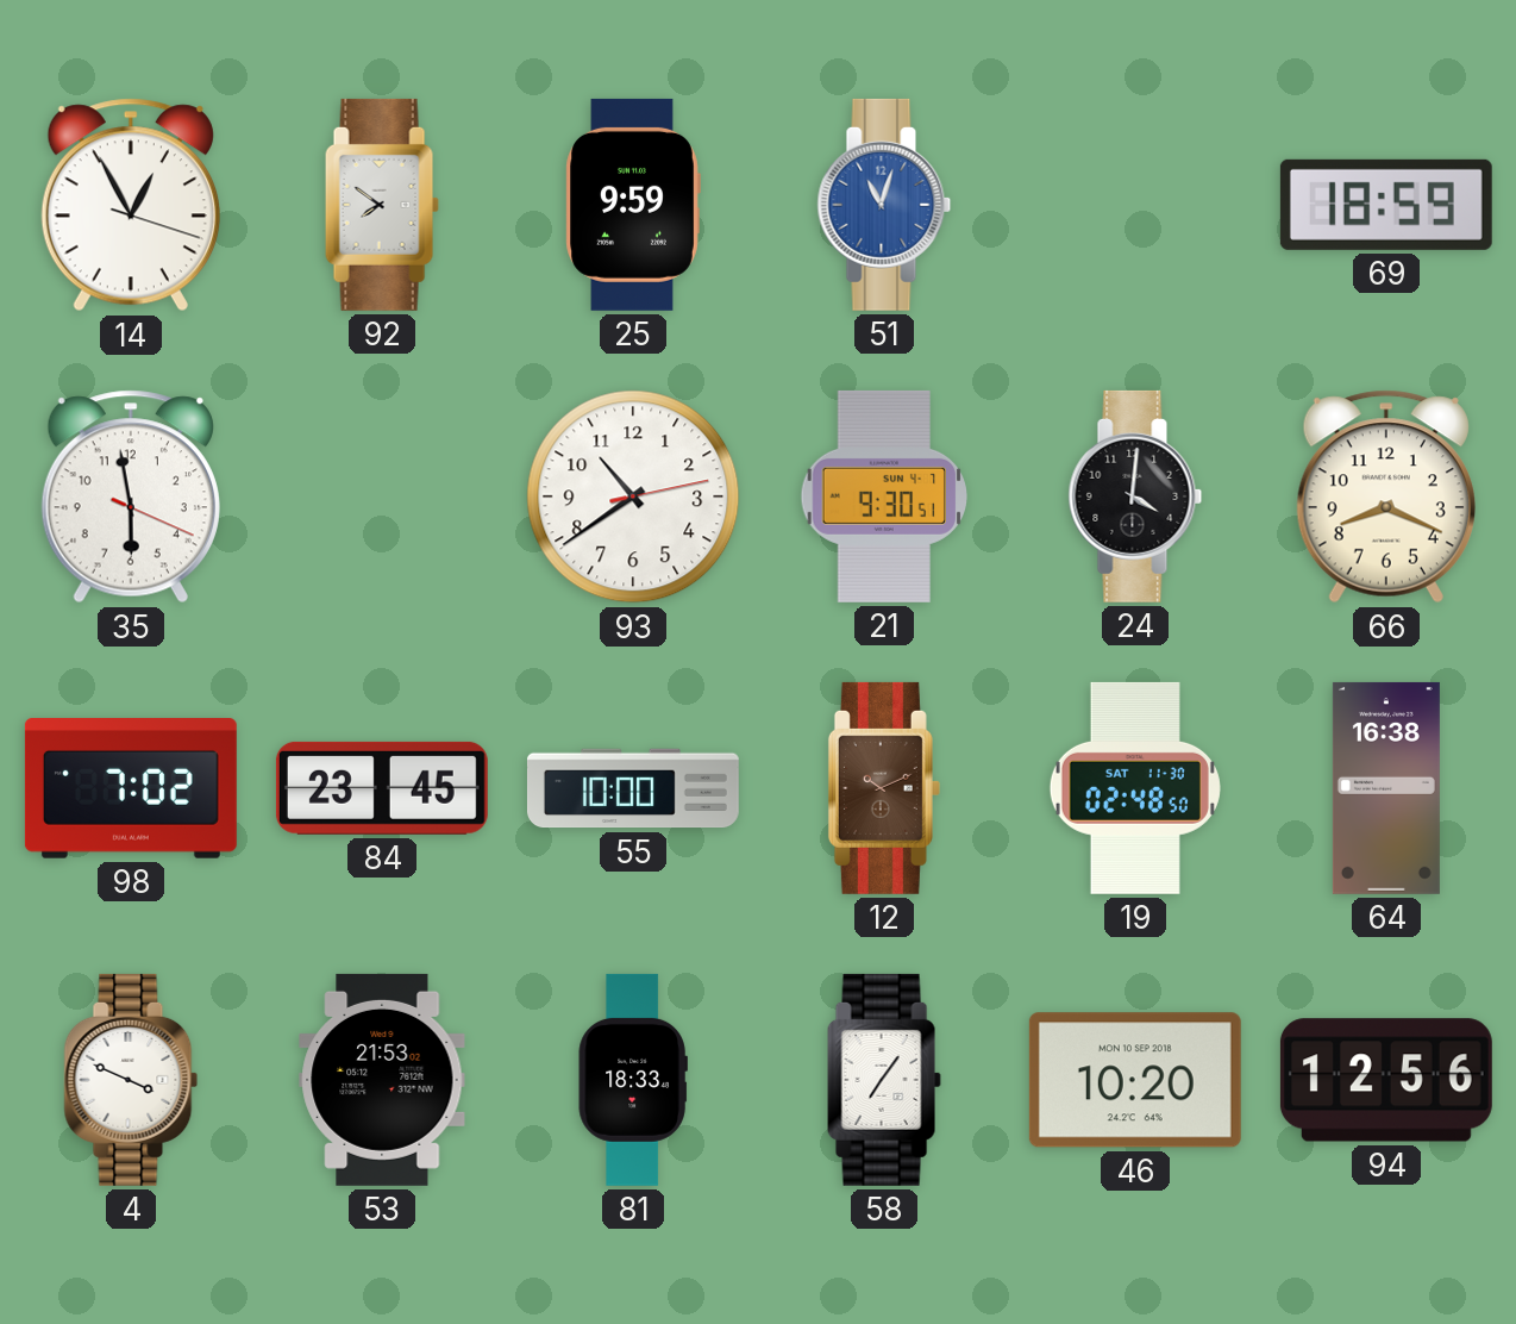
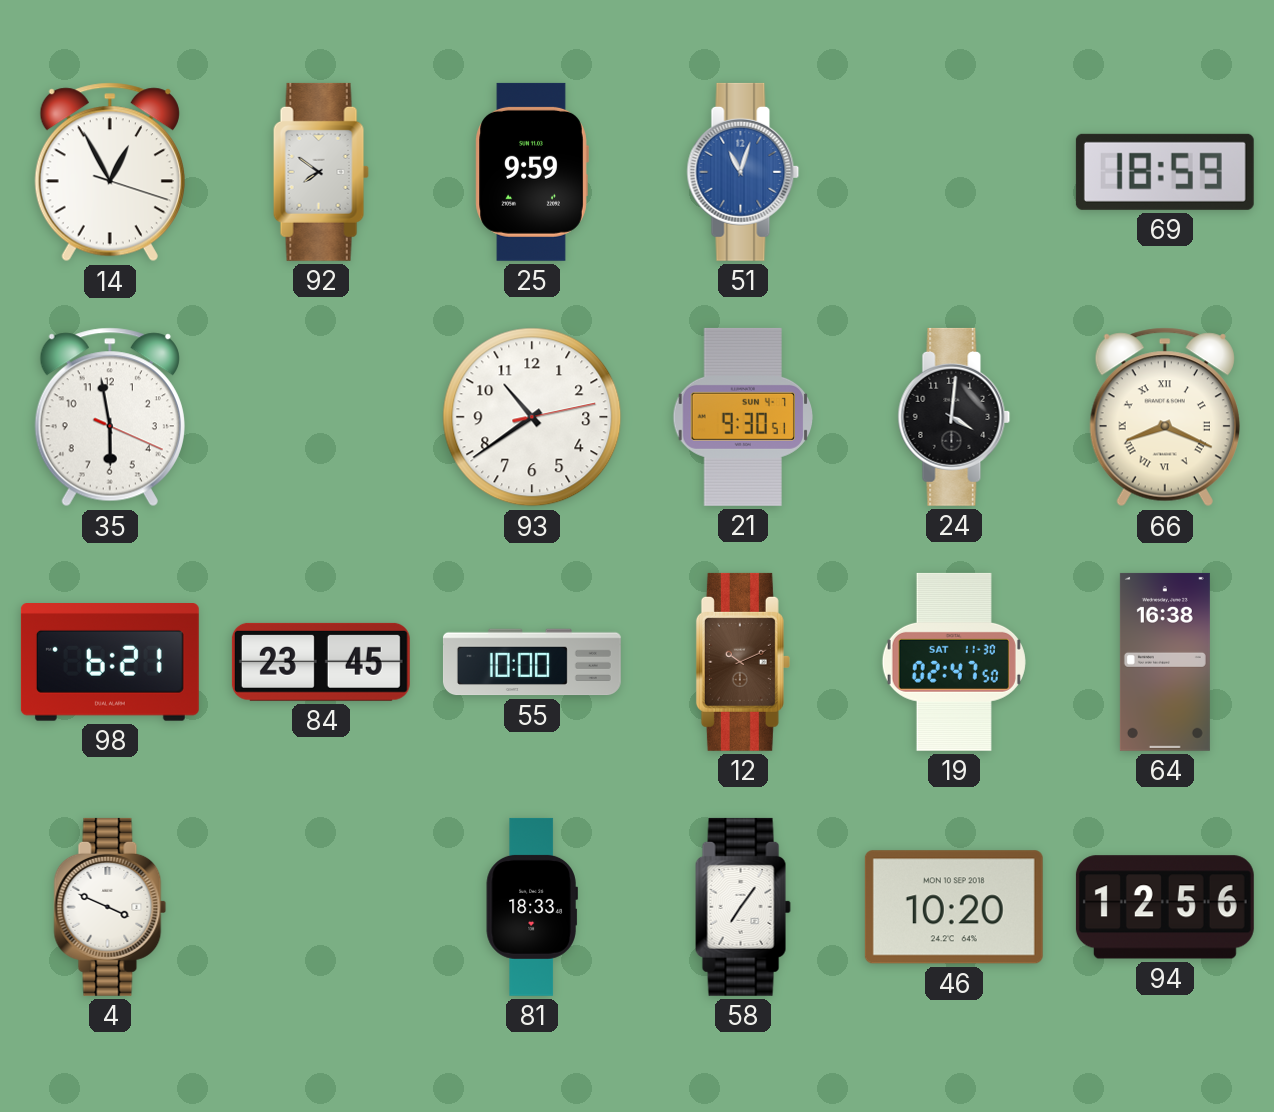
66 numerals: Arabic -> Roman (1165, 417)
98: 7:02 -> 6:21 (110, 663)
19: 02:48 -> 02:47 (954, 662)
53: 21:53 -> none (382, 1080)
